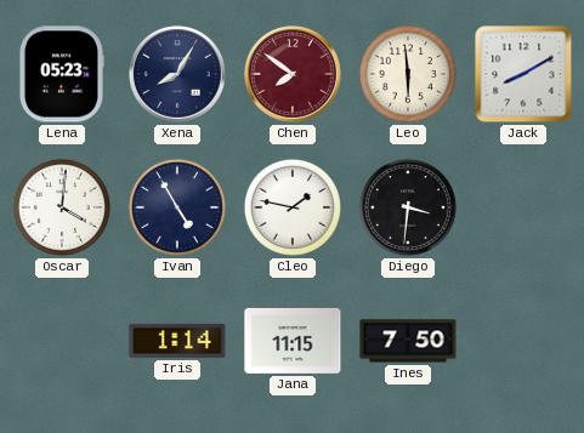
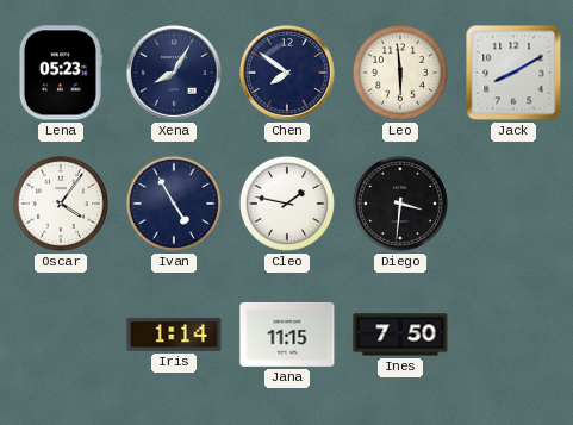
Chen dial: burgundy -> navy (288, 74)
Oscar: 4:01 -> 4:06 (61, 204)
